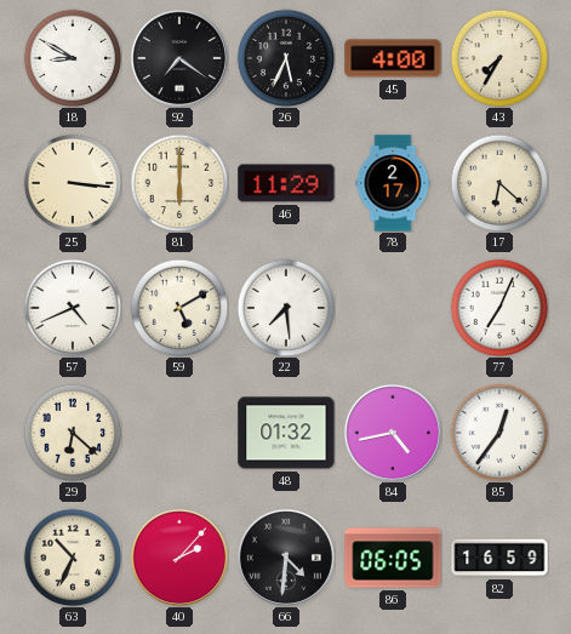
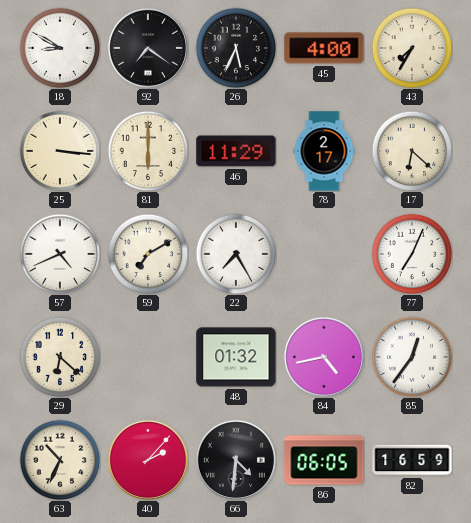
59: 5:10 -> 7:10 (148, 254)
22: 7:29 -> 7:25 (236, 254)
